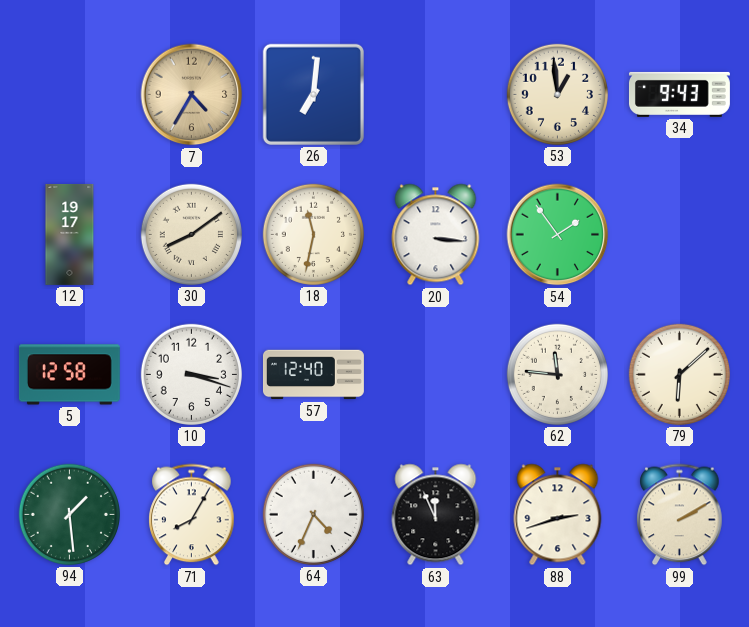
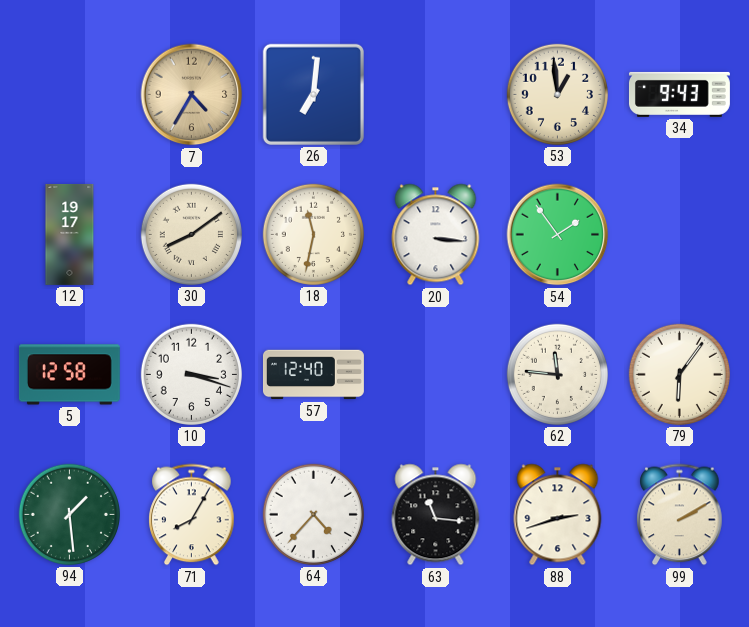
79: 6:08 -> 6:06 (679, 374)
64: 4:34 -> 4:37 (313, 514)
63: 11:56 -> 11:16 (436, 515)
